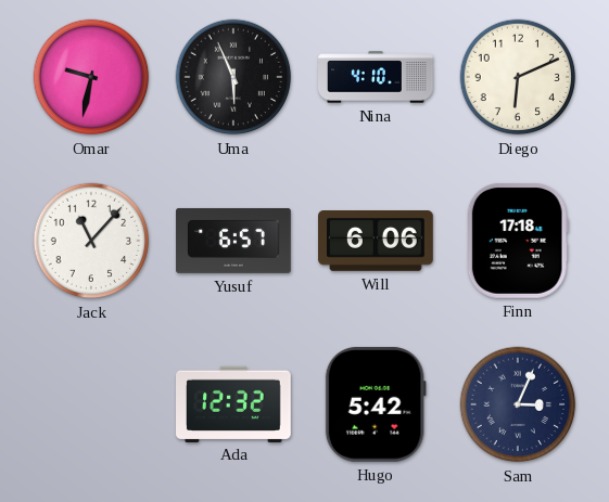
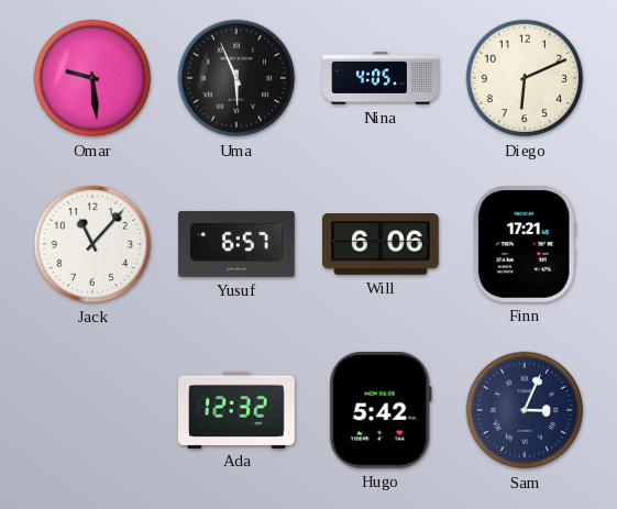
Omar: 9:32 -> 9:29 (92, 78)
Nina: 4:10 -> 4:05 (381, 78)
Finn: 17:18 -> 17:21 (525, 244)
